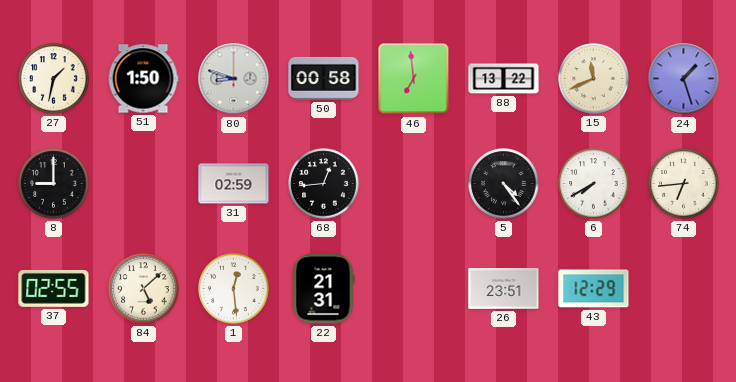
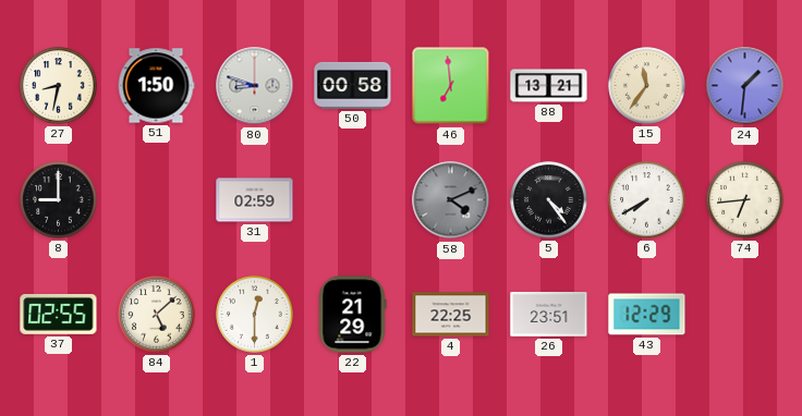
27: 1:32 -> 8:32 (59, 86)
88: 13:22 -> 13:21 (549, 86)
15: 11:41 -> 11:36 (647, 86)
24: 1:27 -> 1:31 (745, 86)
68: 12:44 -> none (324, 184)
58: none -> 4:11 (451, 200)
1: 12:29 -> 12:30 (255, 315)
22: 21:31 -> 21:29 (352, 315)
4: none -> 22:25 (451, 315)
